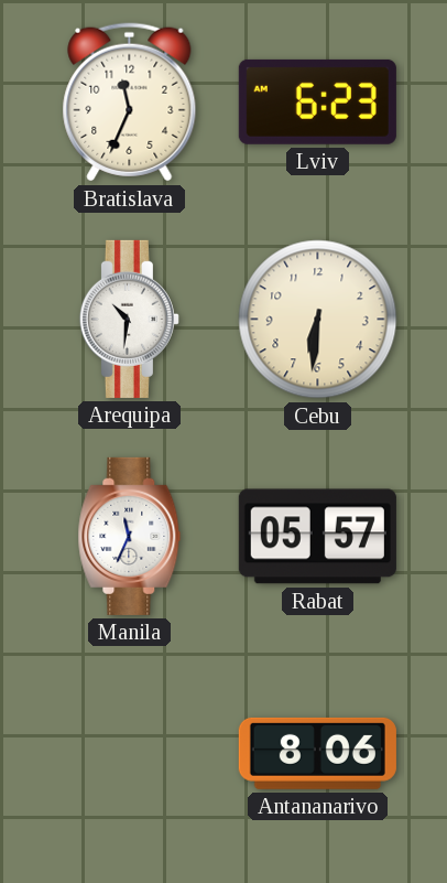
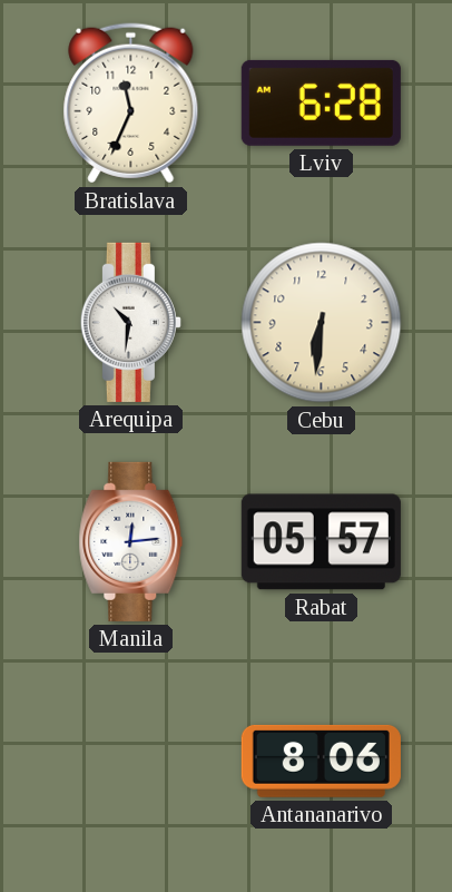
Lviv: 6:23 -> 6:28 (321, 102)
Manila: 11:34 -> 12:14 (131, 541)
